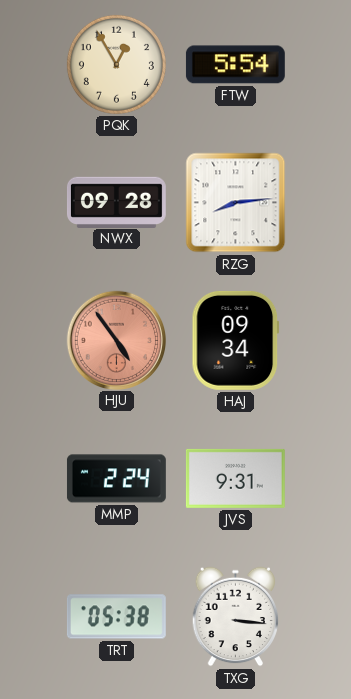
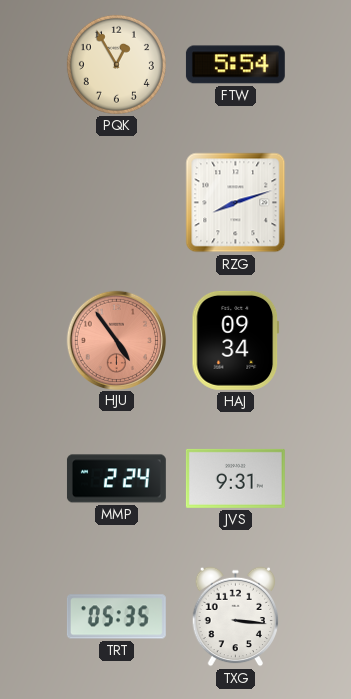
NWX: 09:28 -> none (116, 202)
RZG: 8:14 -> 8:12 (236, 203)
TRT: 05:38 -> 05:35 (116, 617)
